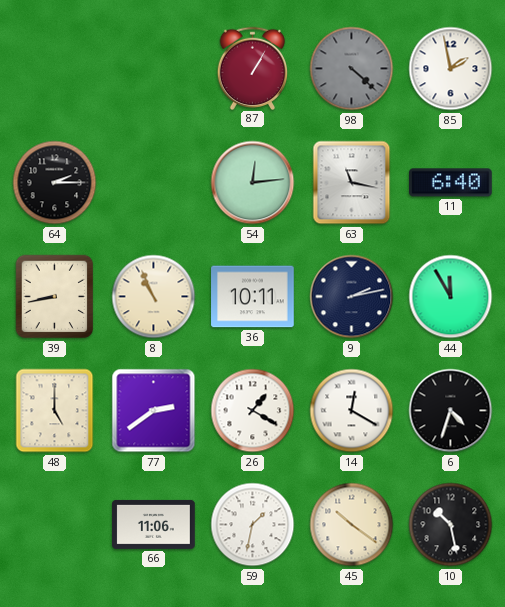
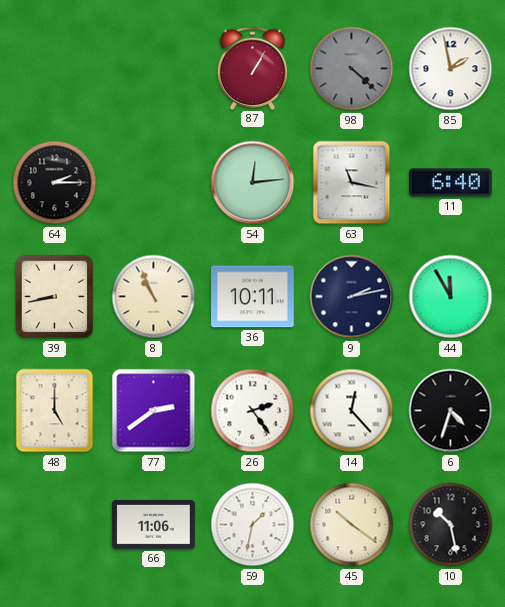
26: 1:20 -> 2:24 (253, 411)
14: 12:20 -> 12:23 (352, 411)
